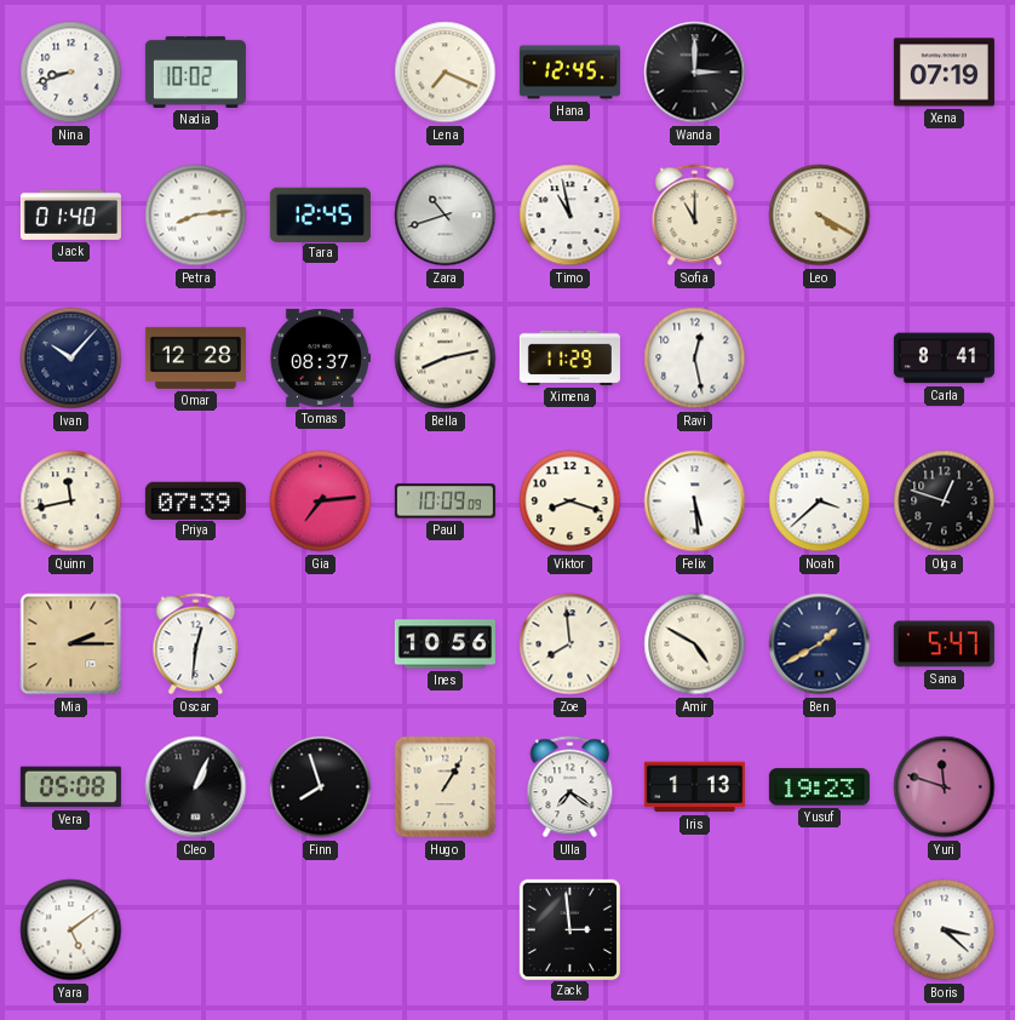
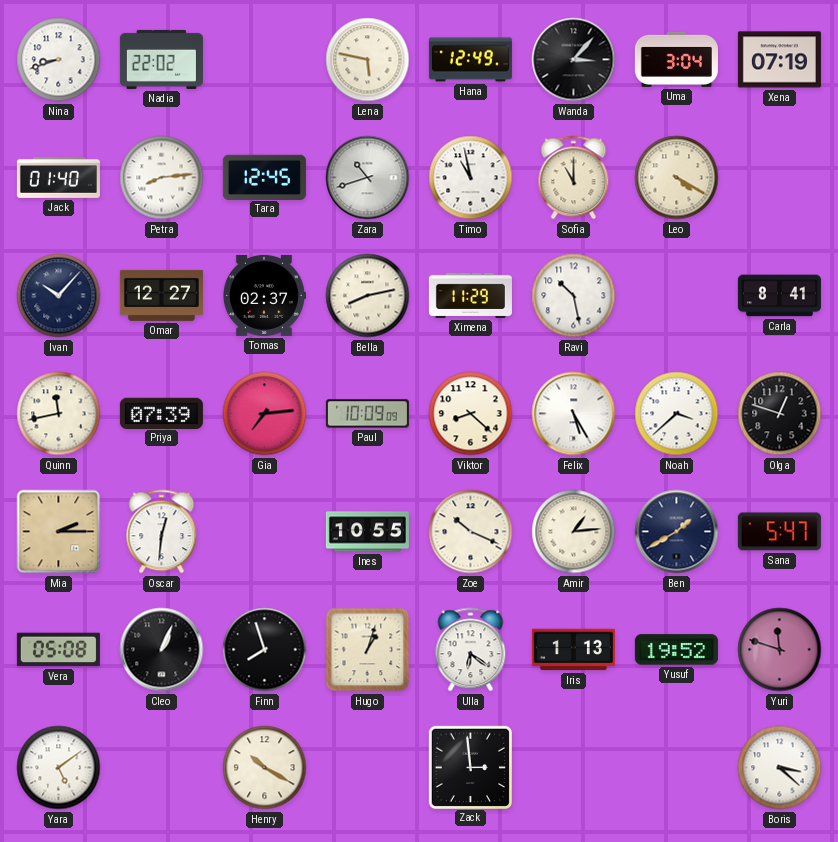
Nadia: 10:02 -> 22:02 (161, 59)
Lena: 7:19 -> 5:47 (368, 60)
Hana: 12:45 -> 12:49 (470, 60)
Wanda: 3:00 -> 3:07 (574, 60)
Uma: none -> 3:04 (676, 59)
Omar: 12:28 -> 12:27 (161, 295)
Tomas: 08:37 -> 02:37 (264, 295)
Ravi: 12:28 -> 10:28 (574, 296)
Viktor: 8:18 -> 8:22 (471, 414)
Felix: 5:29 -> 5:25 (574, 414)
Ines: 10:56 -> 10:55 (367, 532)
Zoe: 7:59 -> 10:19 (471, 532)
Amir: 4:50 -> 1:14 (574, 532)
Hugo: 1:05 -> 1:03 (368, 650)
Ulla: 7:21 -> 6:21 (471, 650)
Yusuf: 19:23 -> 19:52 (676, 650)
Henry: none -> 10:20 (265, 768)
